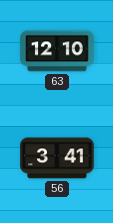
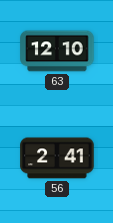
56: 3:41 -> 2:41 (57, 158)
